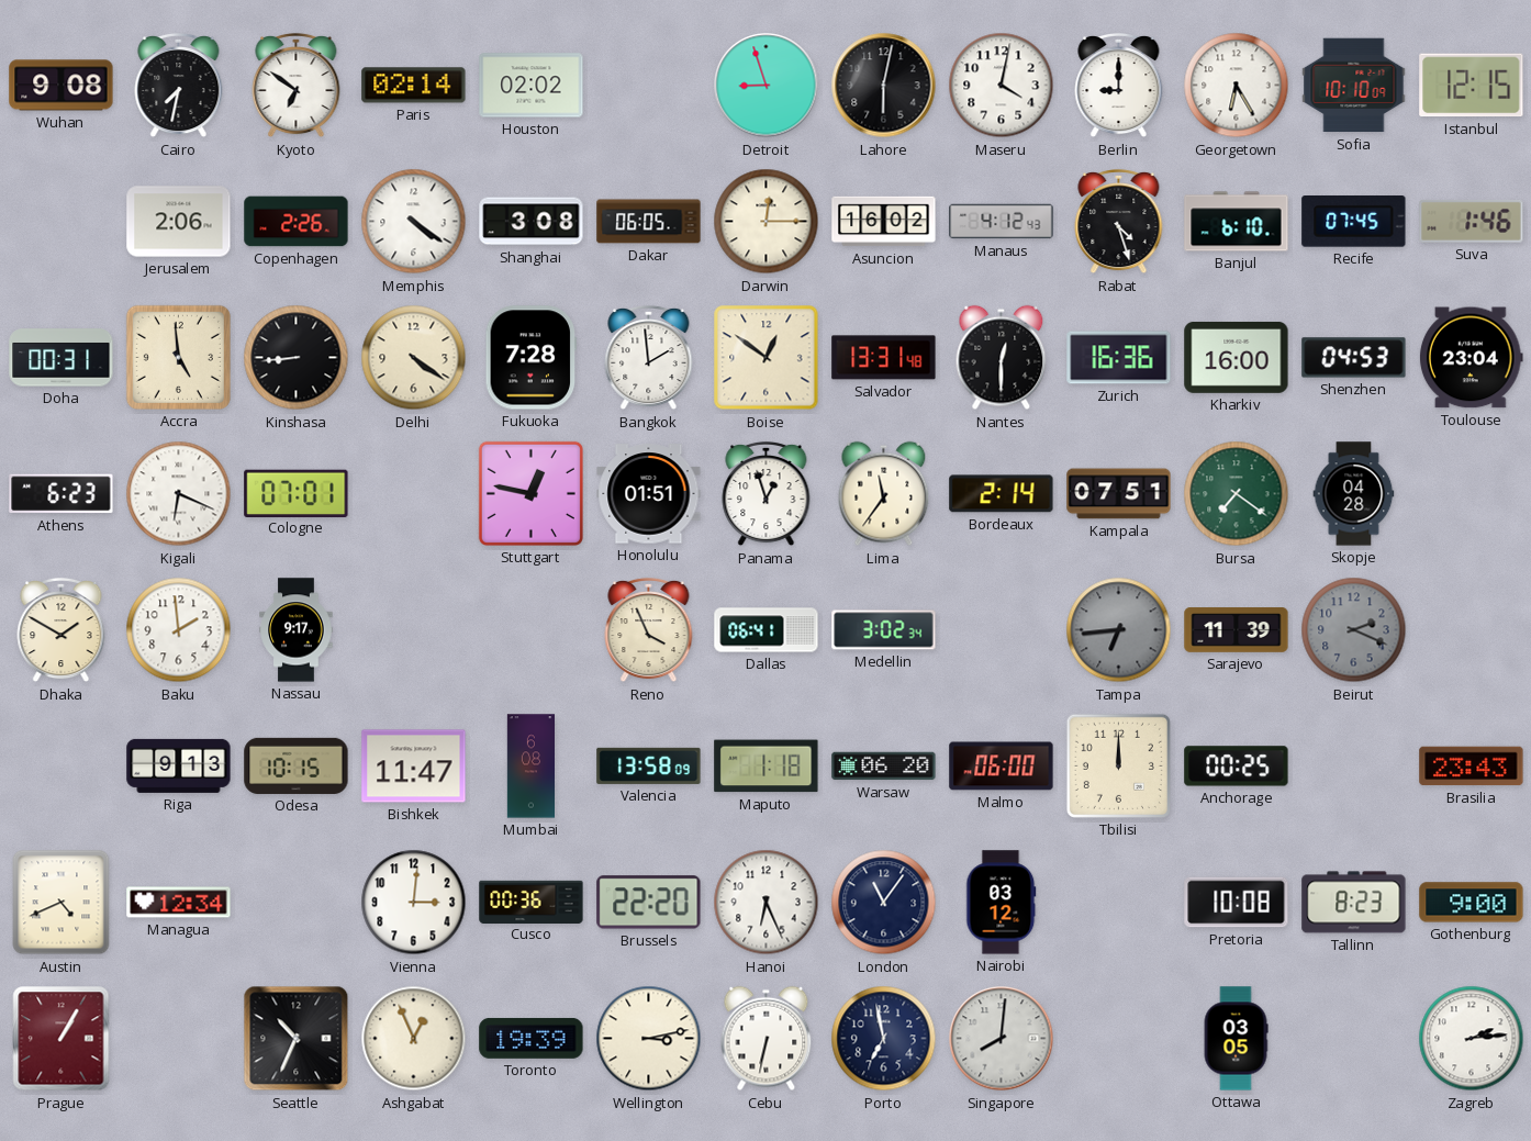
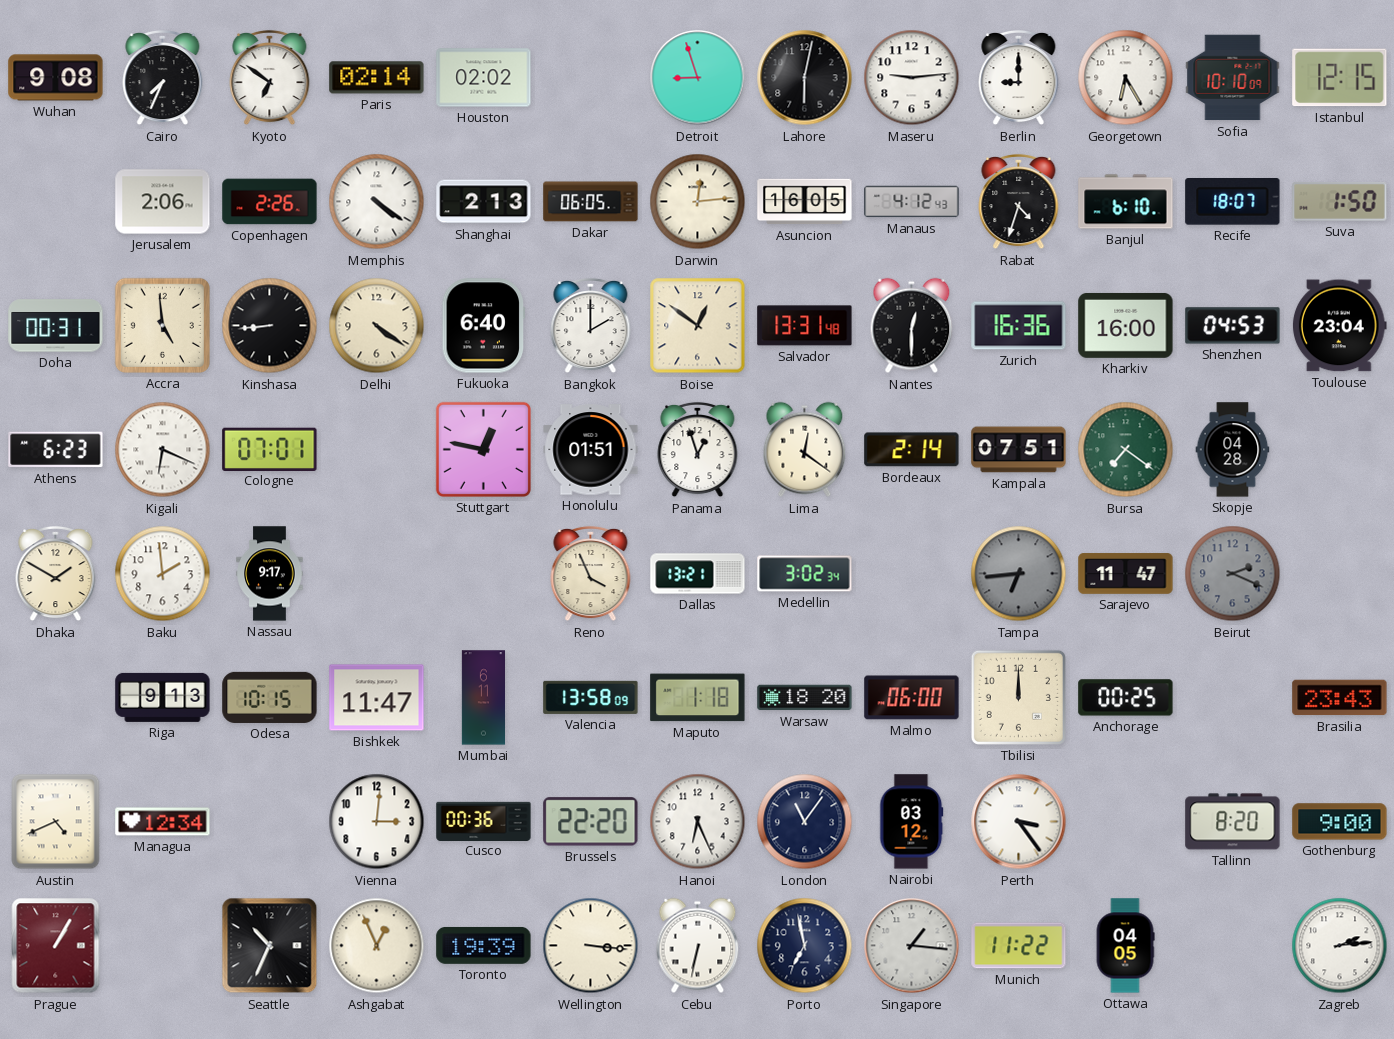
Cairo: 7:32 -> 7:34 (163, 78)
Maseru: 4:02 -> 9:14 (912, 78)
Shanghai: 3:08 -> 2:13 (484, 202)
Darwin: 12:15 -> 12:14 (698, 202)
Asuncion: 16:02 -> 16:05 (805, 202)
Rabat: 4:27 -> 4:33 (1019, 202)
Recife: 07:45 -> 18:07 (1233, 202)
Suva: 1:46 -> 1:50 (1340, 201)
Fukuoka: 7:28 -> 6:40 (484, 326)
Bangkok: 1:59 -> 2:00 (591, 326)
Lima: 11:36 -> 12:21 (805, 450)
Dallas: 06:41 -> 13:21 (698, 574)
Sarajevo: 11:39 -> 11:47 (1126, 574)
Mumbai: 6:08 -> 6:11 (483, 698)
Warsaw: 06:20 -> 18:20 (805, 698)
Perth: none -> 3:24 (1019, 822)
Pretoria: 10:08 -> none (1237, 903)
Tallinn: 8:23 -> 8:20 (1233, 822)
Wellington: 3:13 -> 3:16 (591, 946)
Singapore: 8:01 -> 1:16 (912, 946)
Munich: none -> 11:22 (1019, 946)
Ottawa: 03:05 -> 04:05 (1125, 946)
